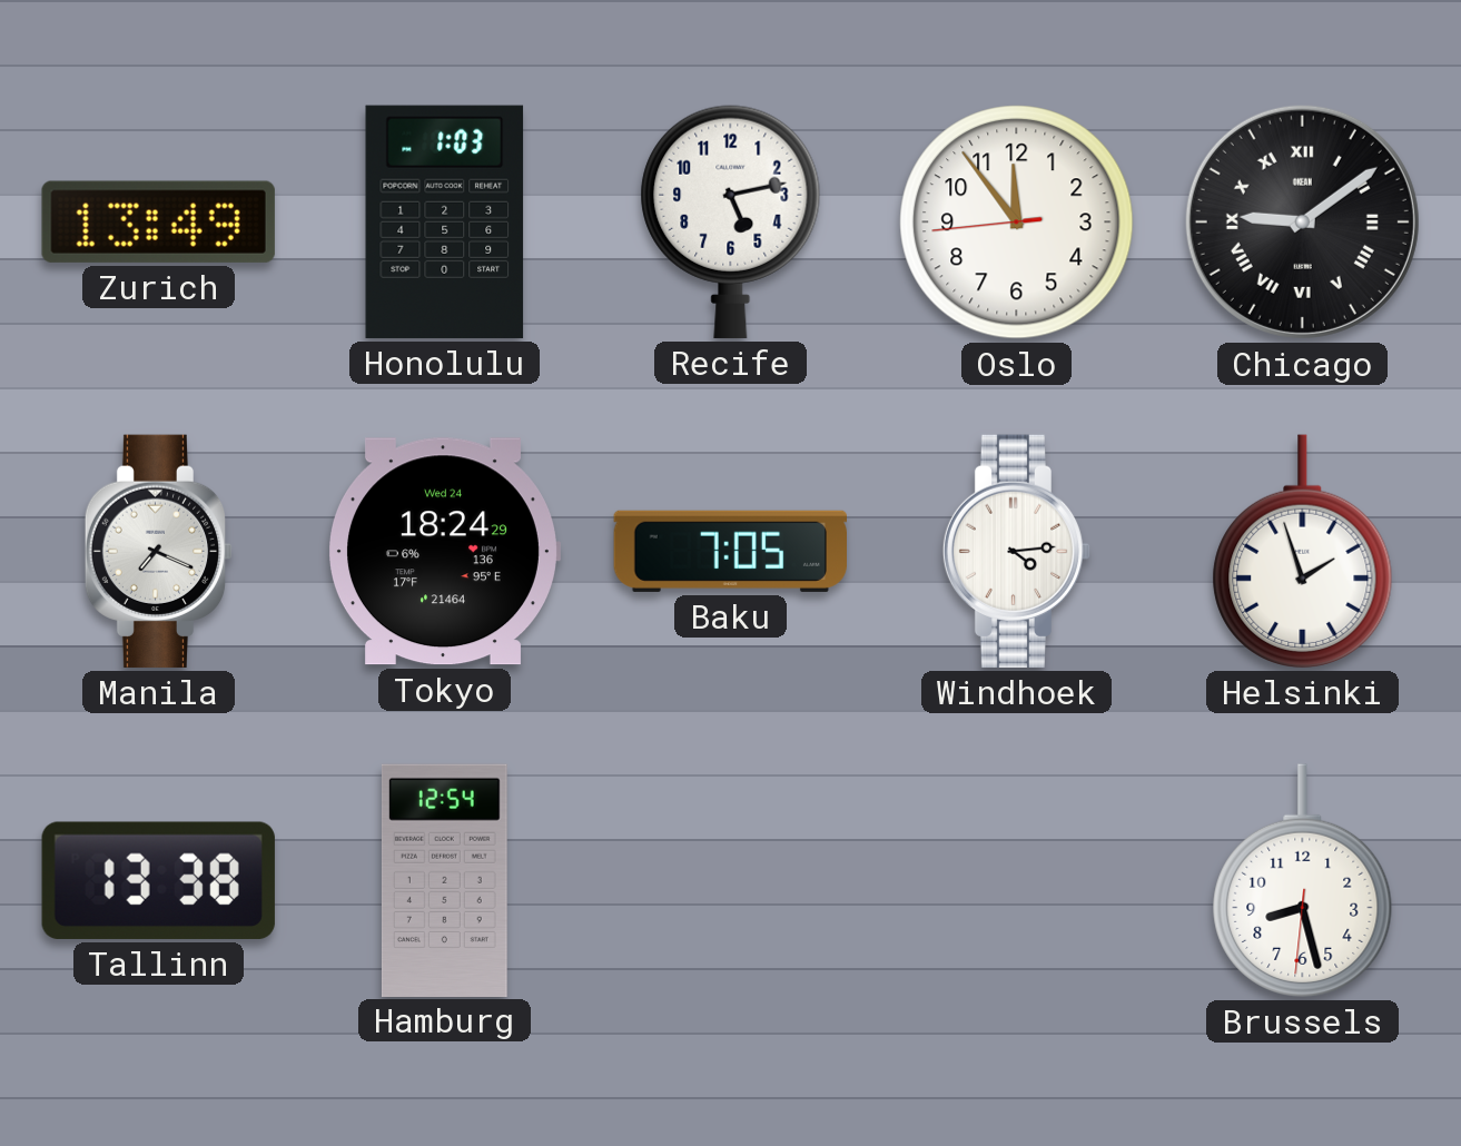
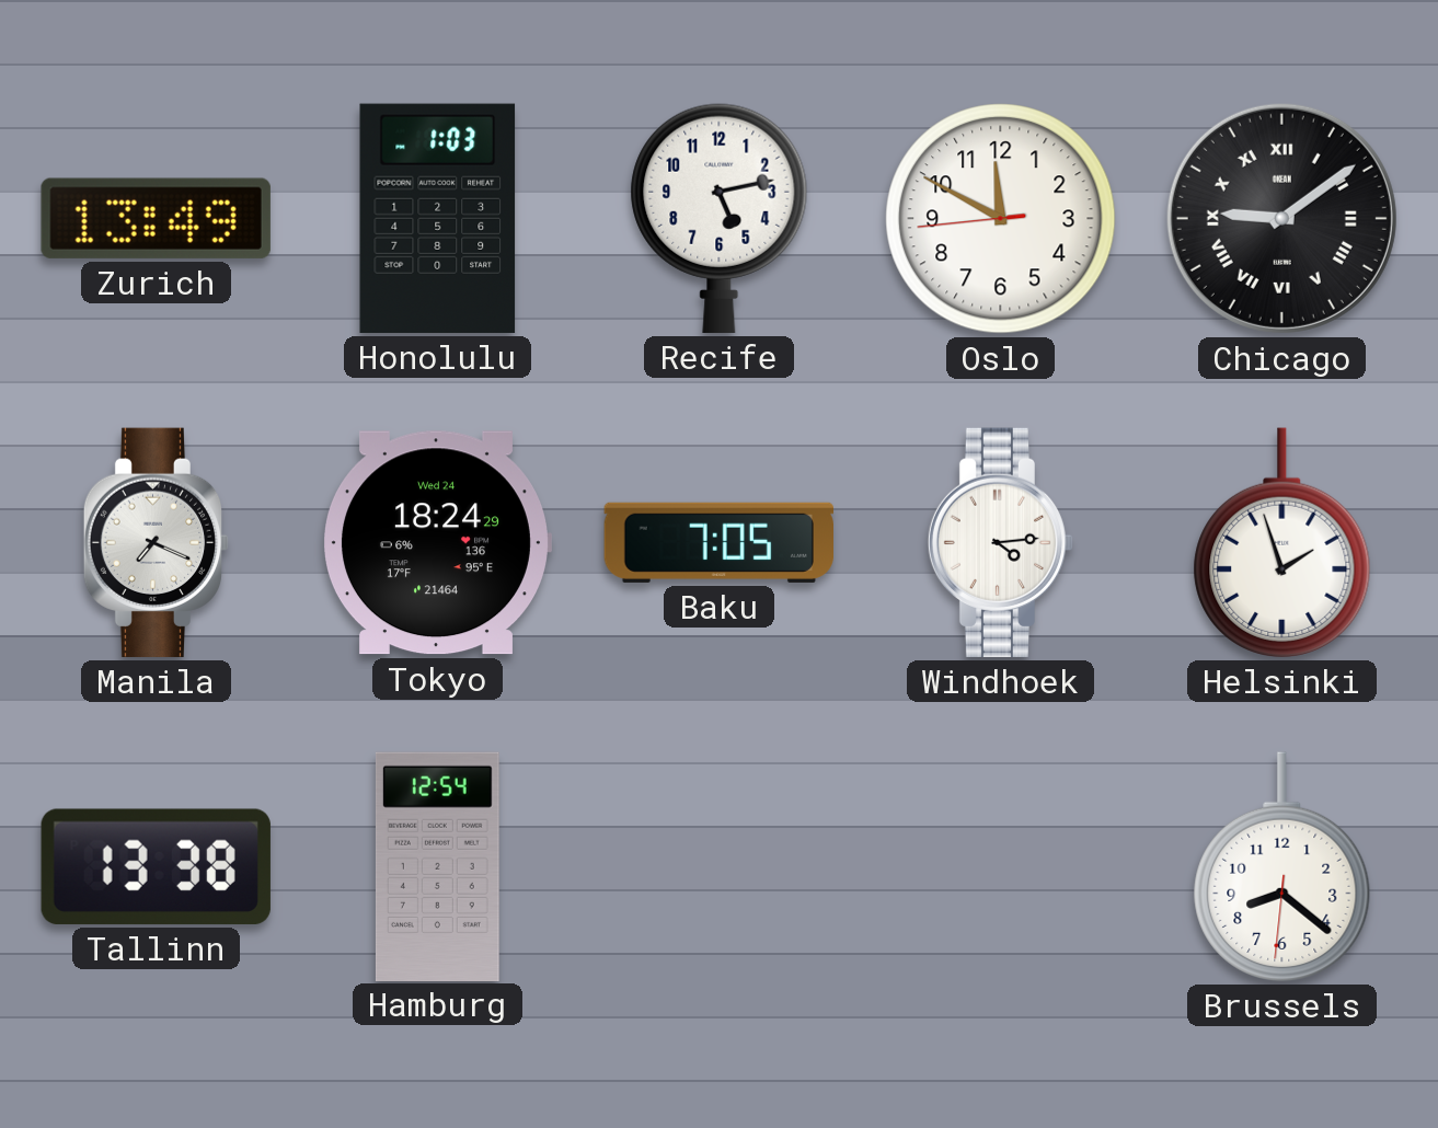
Oslo: 11:53 -> 11:49 (1001, 219)
Brussels: 8:27 -> 8:21 (1282, 866)
